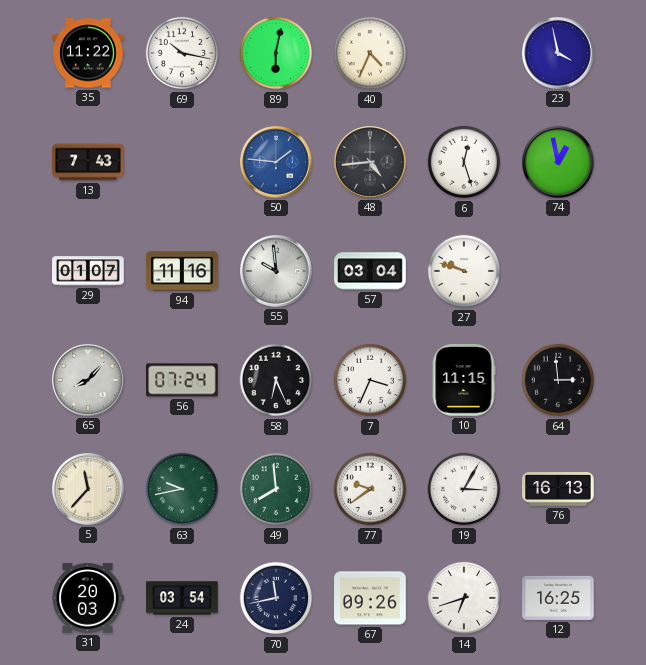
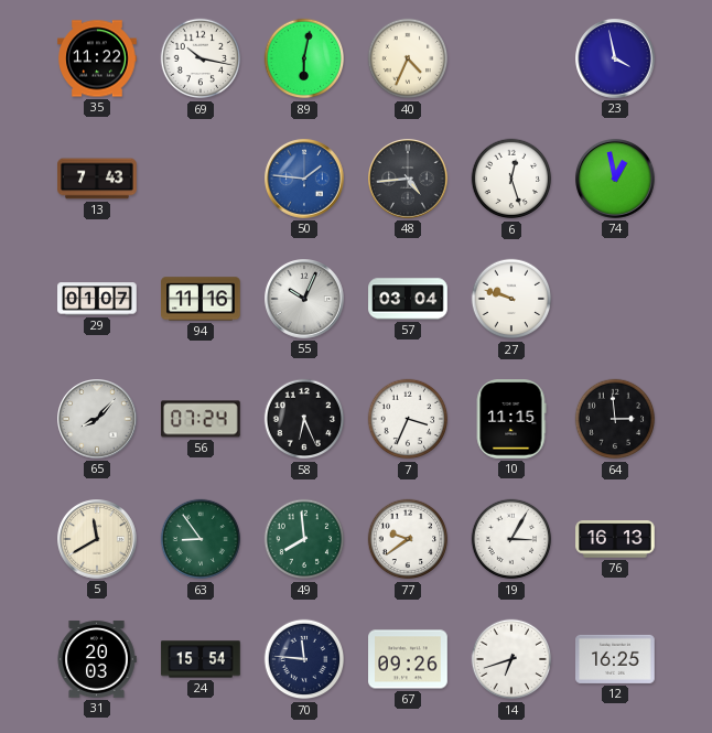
55: 9:59 -> 10:04 (305, 300)
5: 11:37 -> 11:40 (98, 540)
63: 9:43 -> 8:54 (201, 539)
24: 03:54 -> 15:54 (201, 659)
70: 11:43 -> 11:46 (304, 659)
